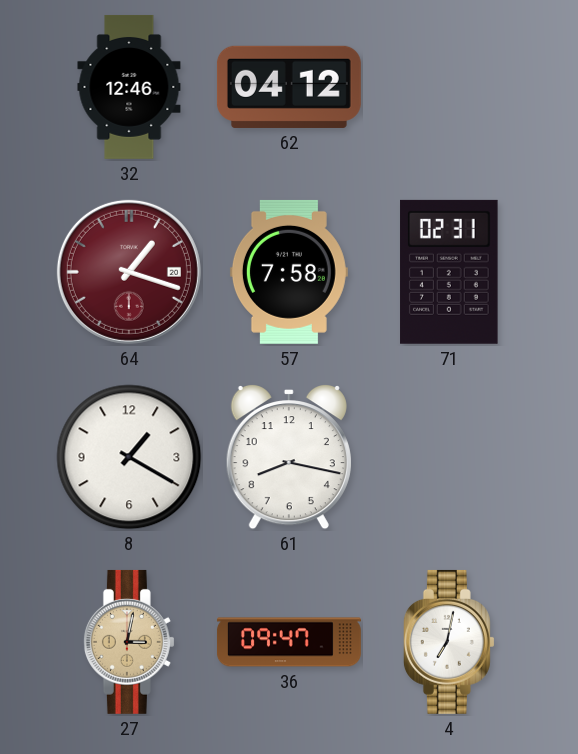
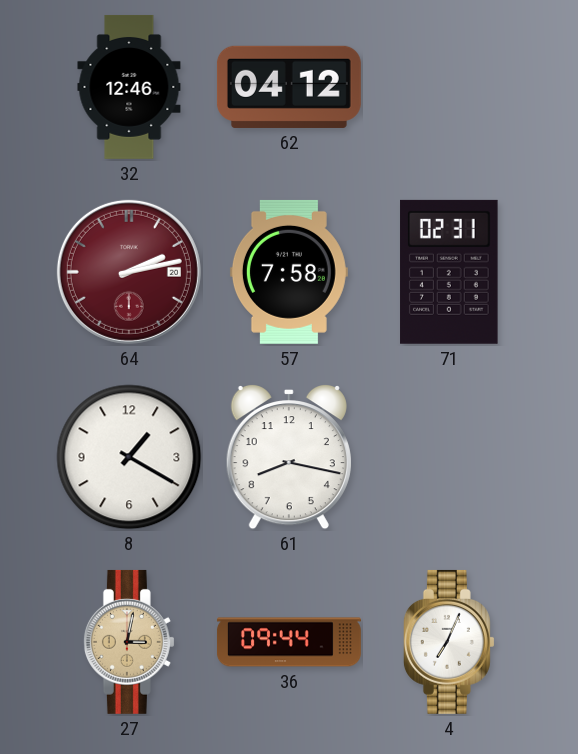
64: 1:18 -> 2:13 (129, 272)
36: 09:47 -> 09:44 (289, 642)
4: 7:02 -> 7:04 (449, 642)
